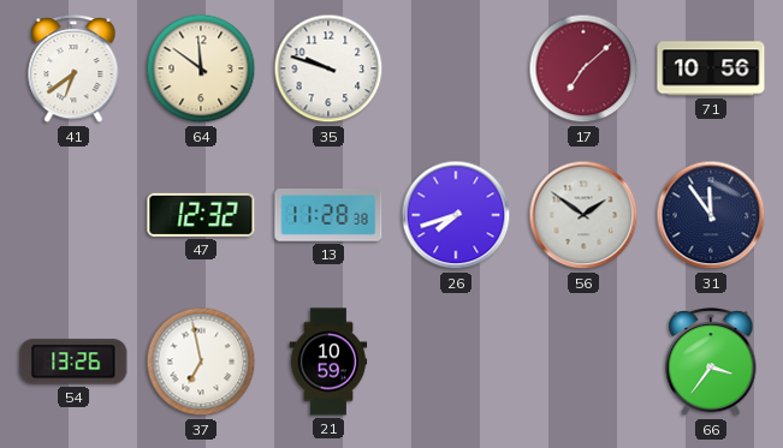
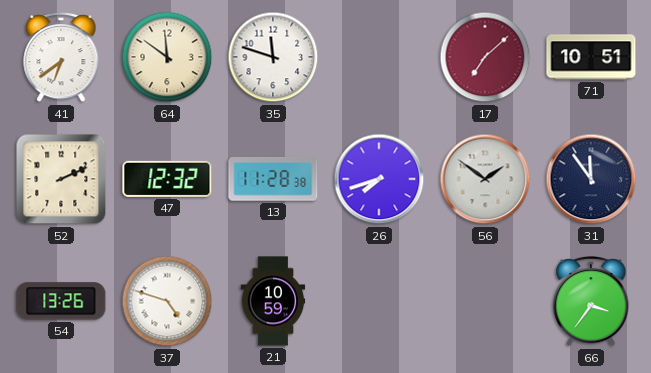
35: 9:48 -> 11:48 (273, 57)
71: 10:56 -> 10:51 (591, 57)
52: none -> 2:11 (61, 179)
37: 6:58 -> 4:48 (167, 301)
